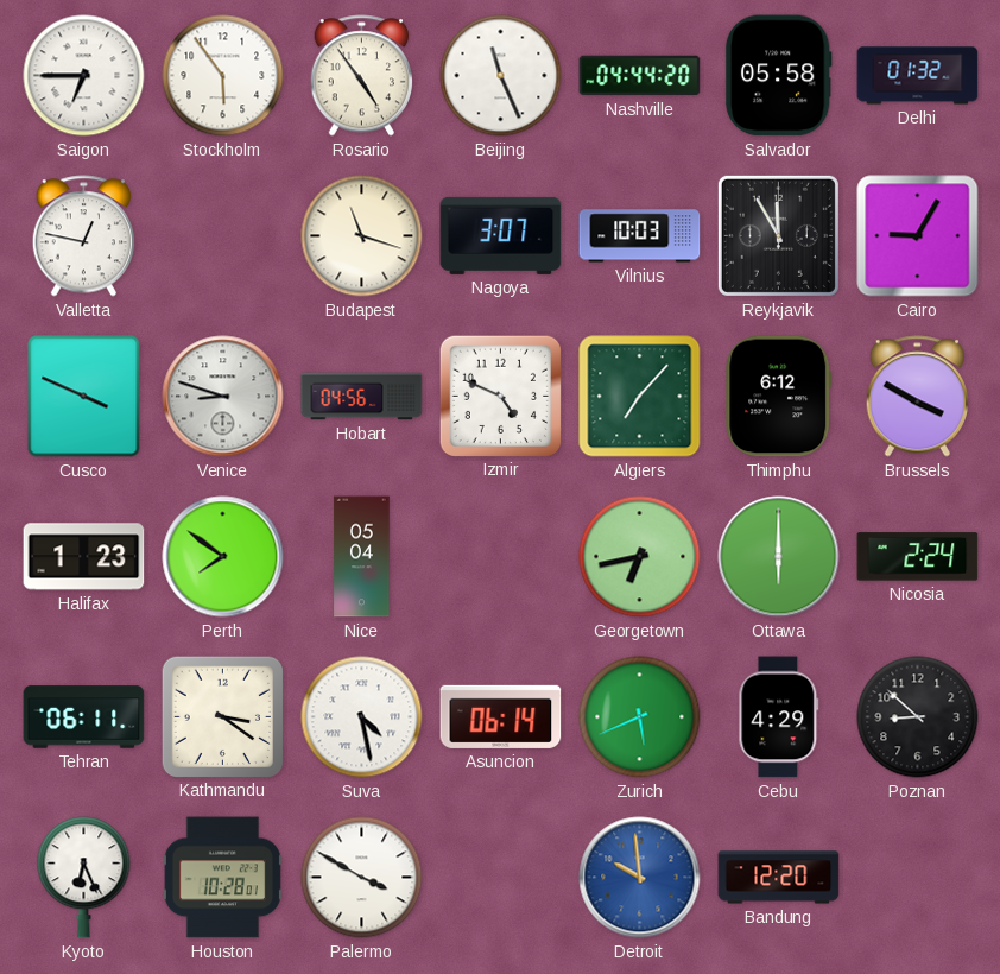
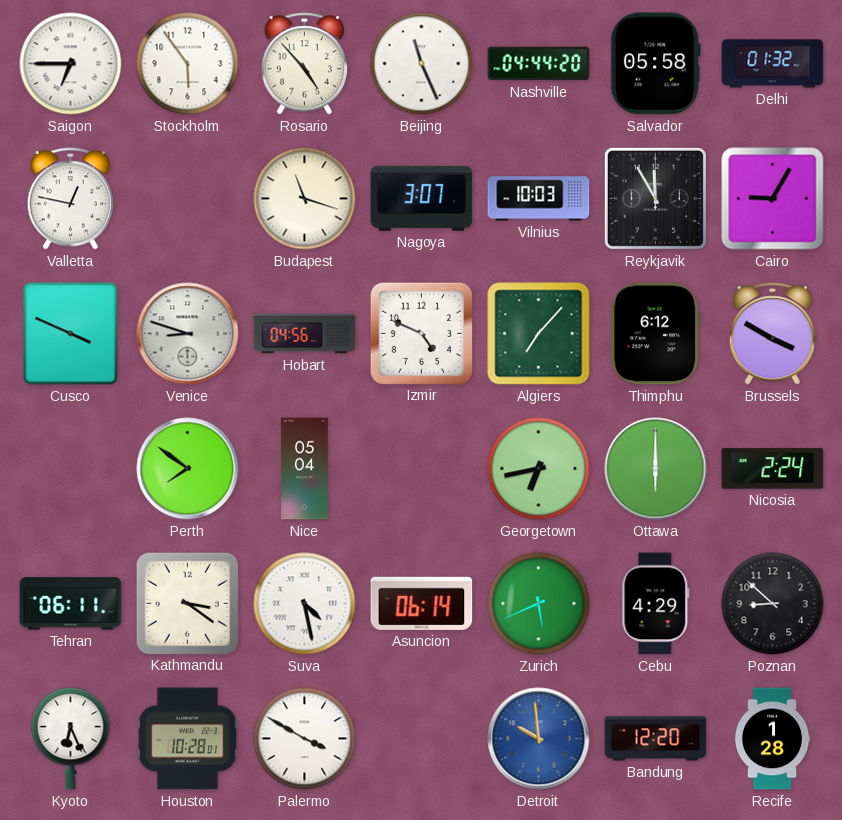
Rosario: 4:54 -> 4:53 (304, 64)
Halifax: 1:23 -> none (84, 557)
Recife: none -> 1:28 (772, 739)
